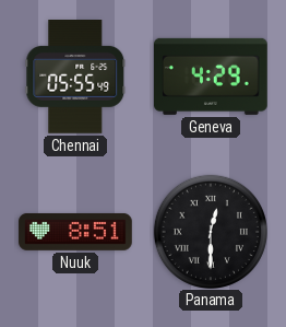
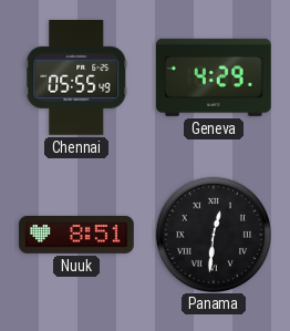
Panama: 12:30 -> 12:31 (213, 234)
